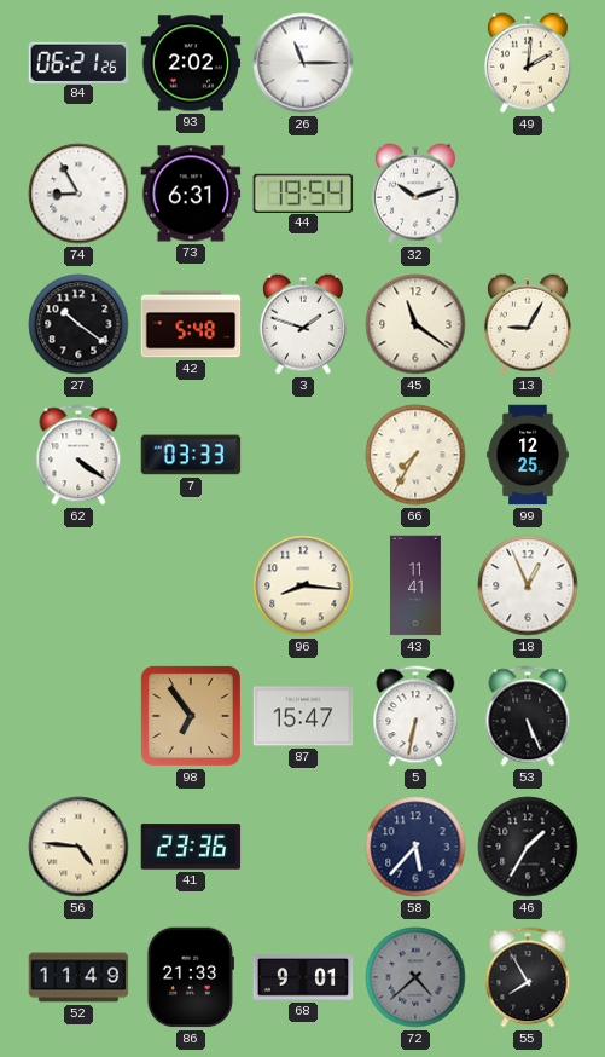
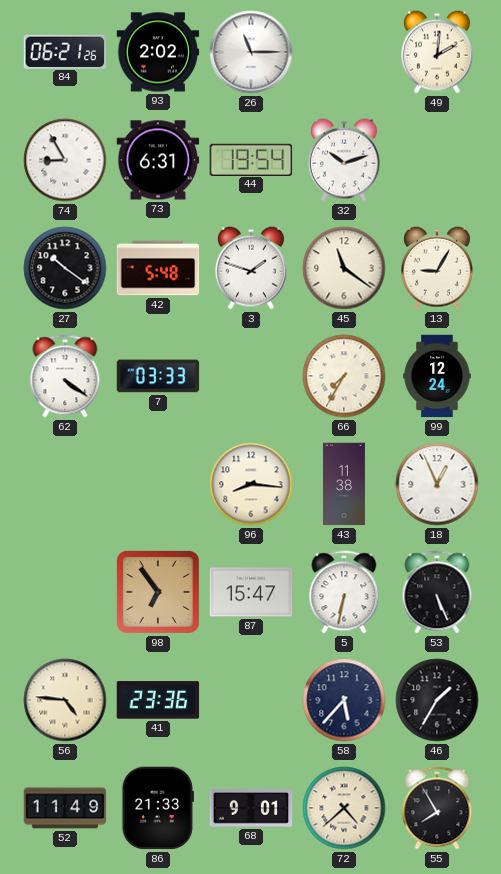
99: 12:25 -> 12:24 (437, 376)
43: 11:41 -> 11:38 (344, 484)
72 dial: grey -> cream (344, 808)
